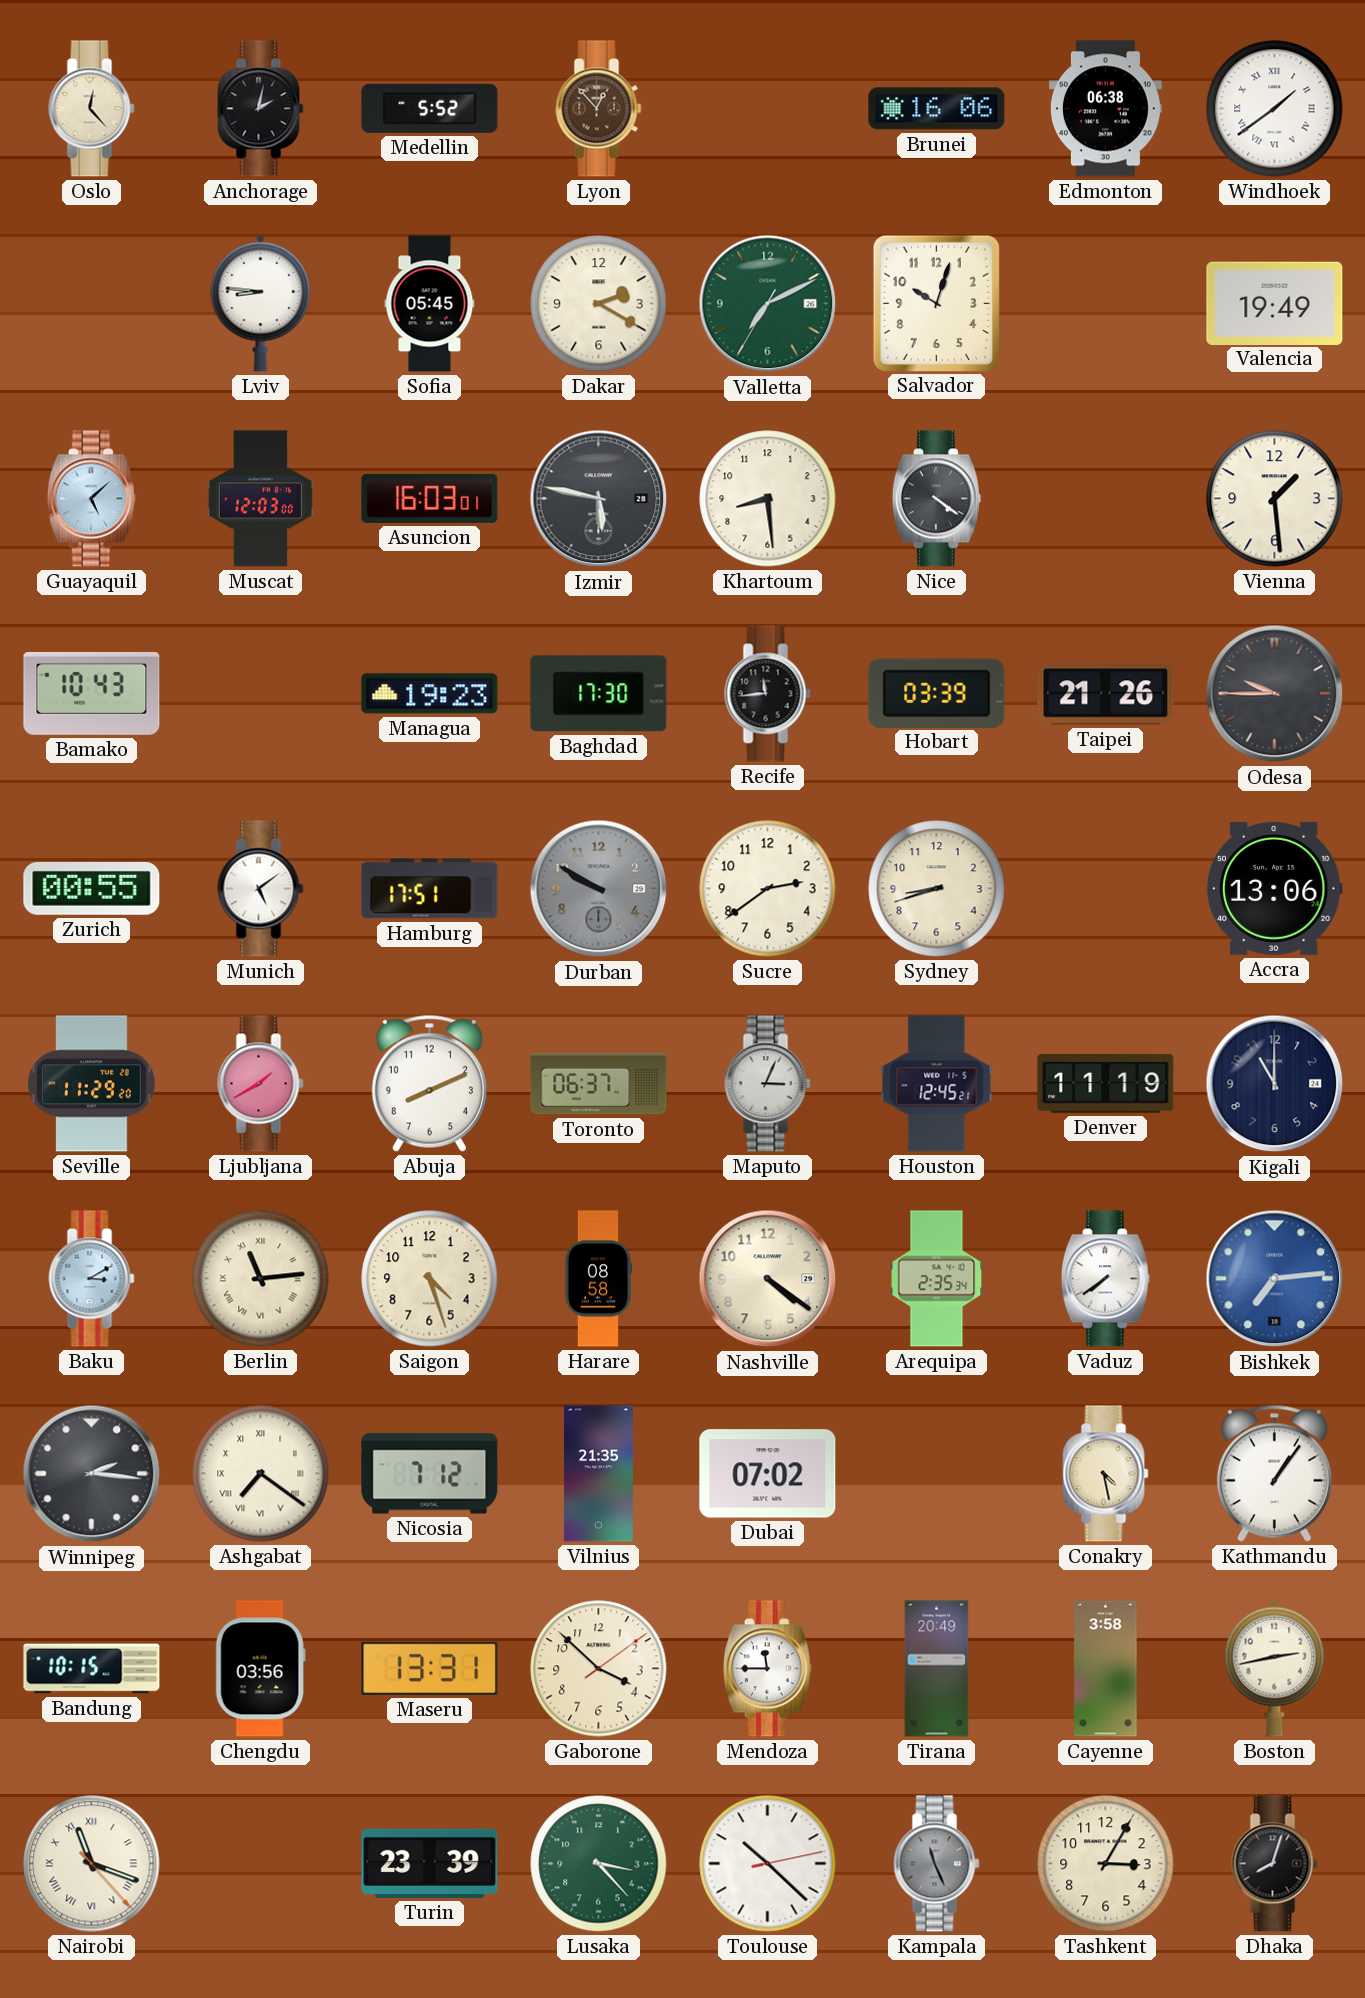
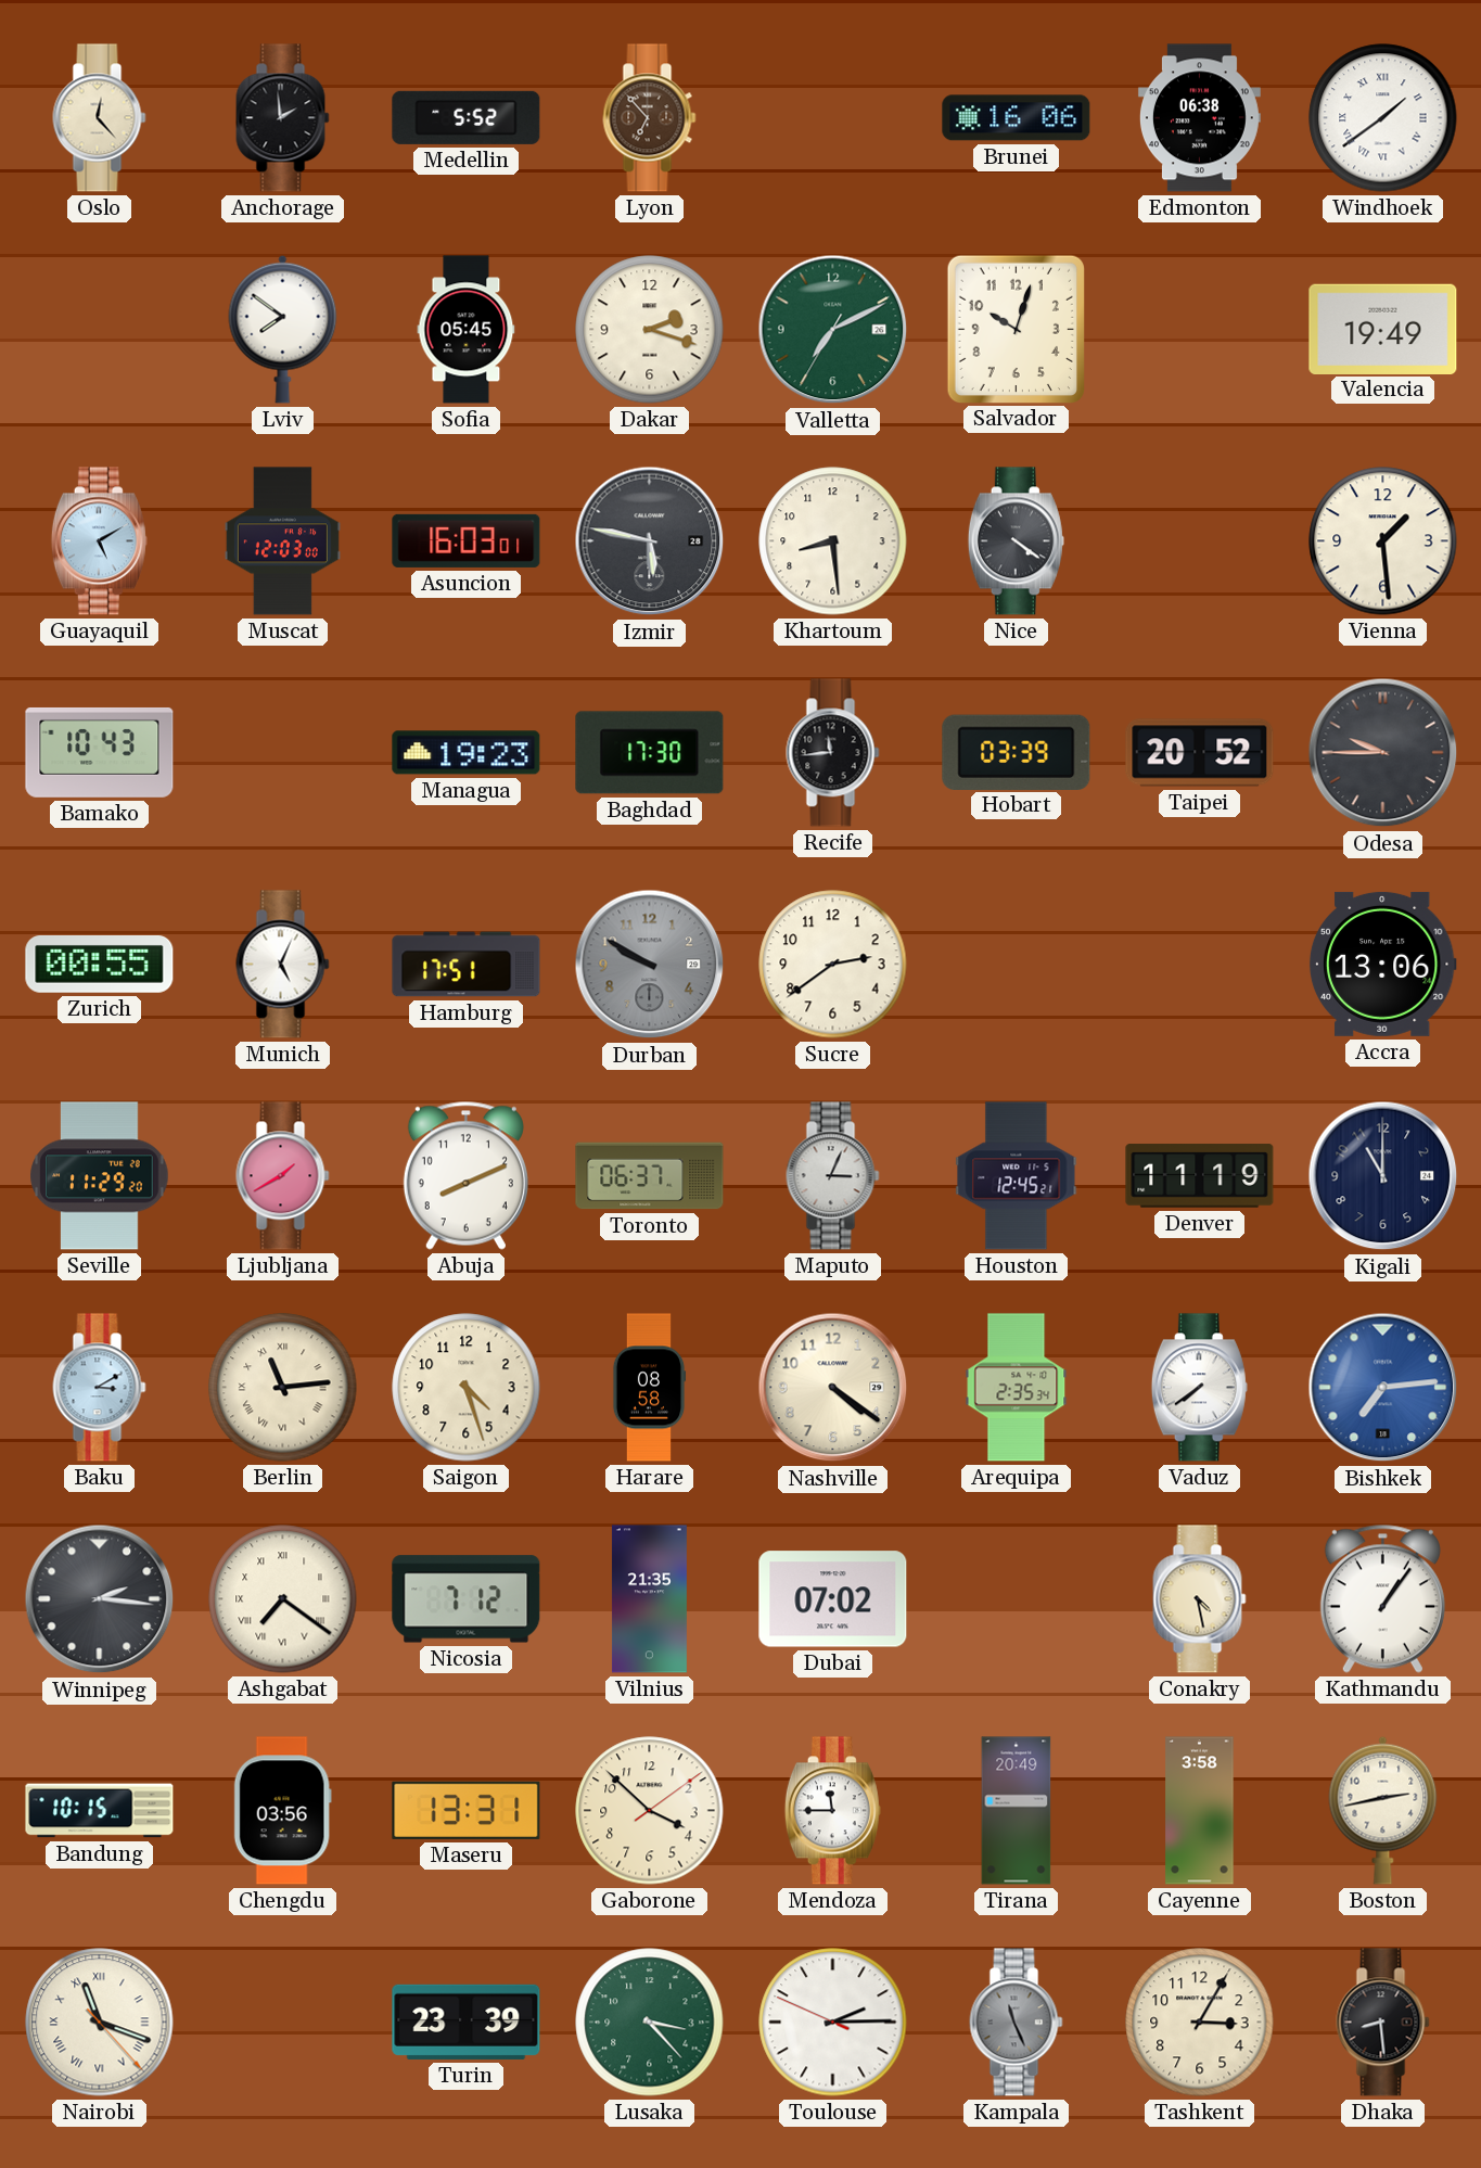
Anchorage: 2:02 -> 1:59 (283, 118)
Lyon: 12:53 -> 6:53 (650, 118)
Lviv: 8:46 -> 7:51 (283, 329)
Dakar: 2:20 -> 2:18 (650, 330)
Guayaquil: 5:08 -> 5:10 (99, 541)
Taipei: 21:26 -> 20:52 (1200, 753)
Munich: 5:09 -> 5:04 (283, 965)
Sydney: 8:42 -> none (937, 889)
Toulouse: 10:22 -> 2:14 (833, 2023)
Dhaka: 8:03 -> 8:29 (1383, 2023)
